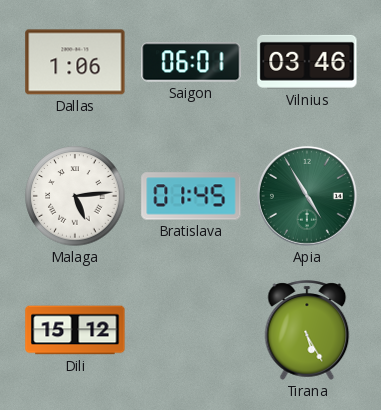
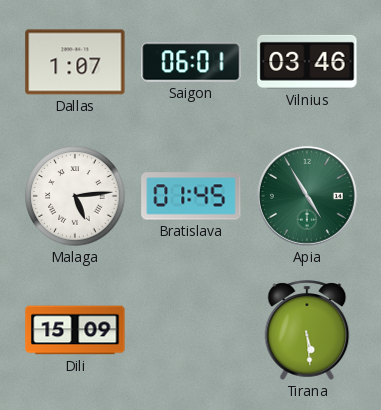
Dallas: 1:06 -> 1:07 (75, 62)
Dili: 15:12 -> 15:09 (75, 330)
Tirana: 5:25 -> 5:29 (307, 330)
